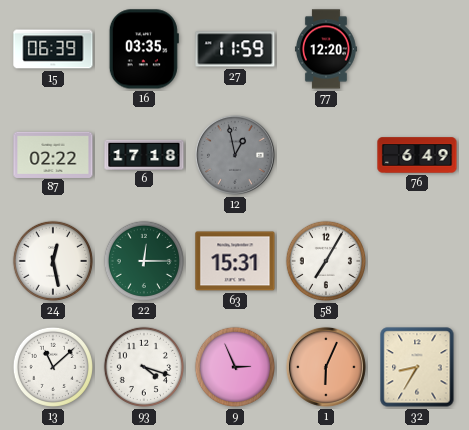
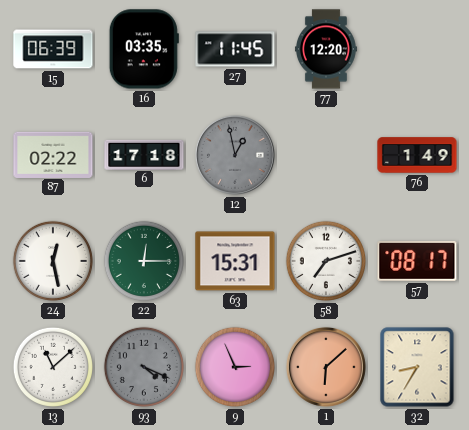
27: 11:59 -> 11:45 (235, 49)
76: 6:49 -> 1:49 (417, 155)
58: 7:05 -> 7:12 (326, 261)
57: none -> 08:17 (417, 261)
93: 4:18 -> 4:19 (144, 367)
93 dial: white -> grey (144, 367)
1: 6:04 -> 6:08 (326, 367)
